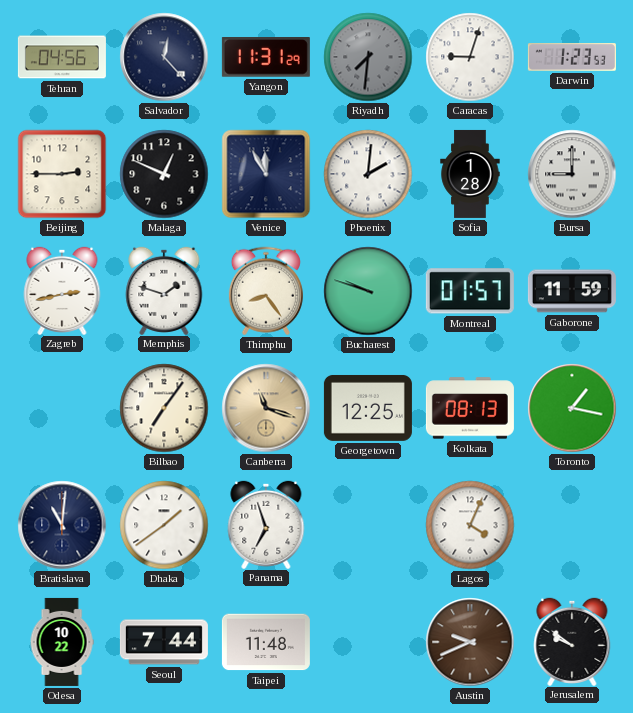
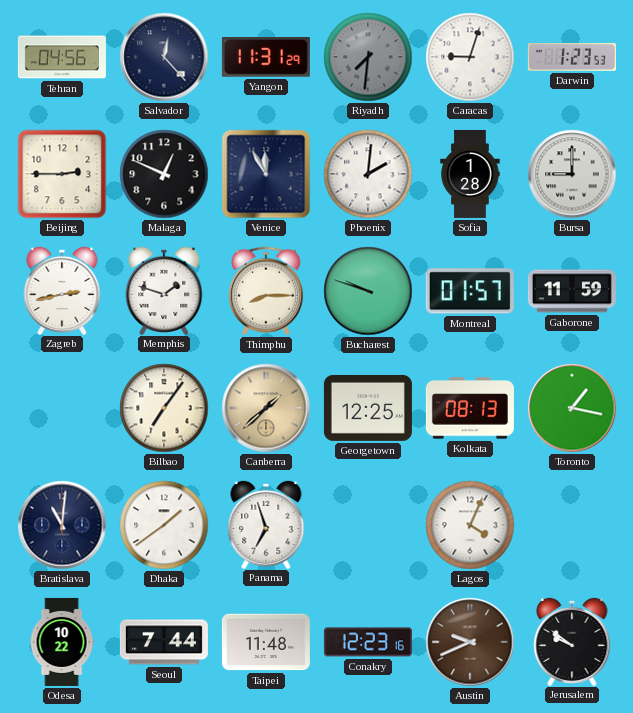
Thimphu: 8:24 -> 8:15 (266, 291)
Canberra: 11:18 -> 1:38 (266, 408)
Conakry: none -> 12:23 (368, 642)
